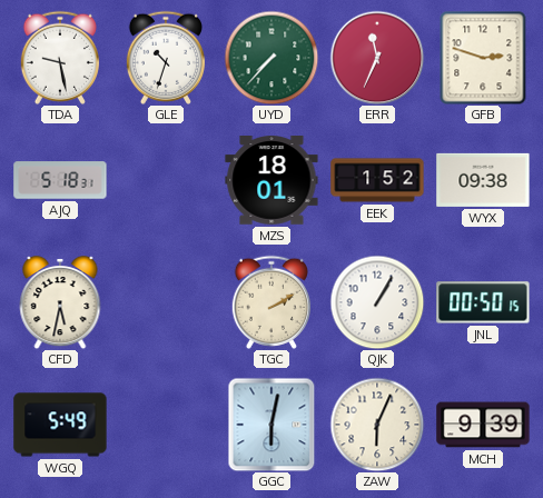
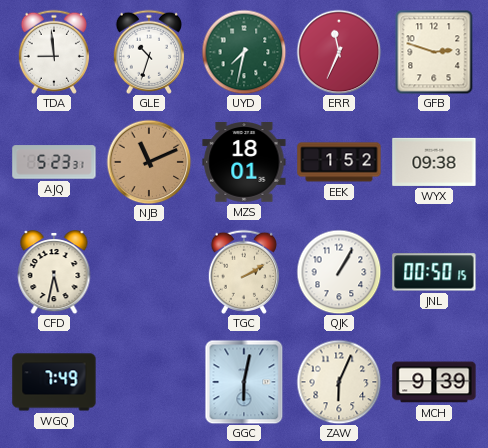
TDA: 9:28 -> 8:59 (54, 52)
UYD: 7:37 -> 7:32 (244, 52)
AJQ: 5:18 -> 5:23 (54, 162)
NJB: none -> 11:11 (149, 162)
WGQ: 5:49 -> 7:49 (54, 382)
